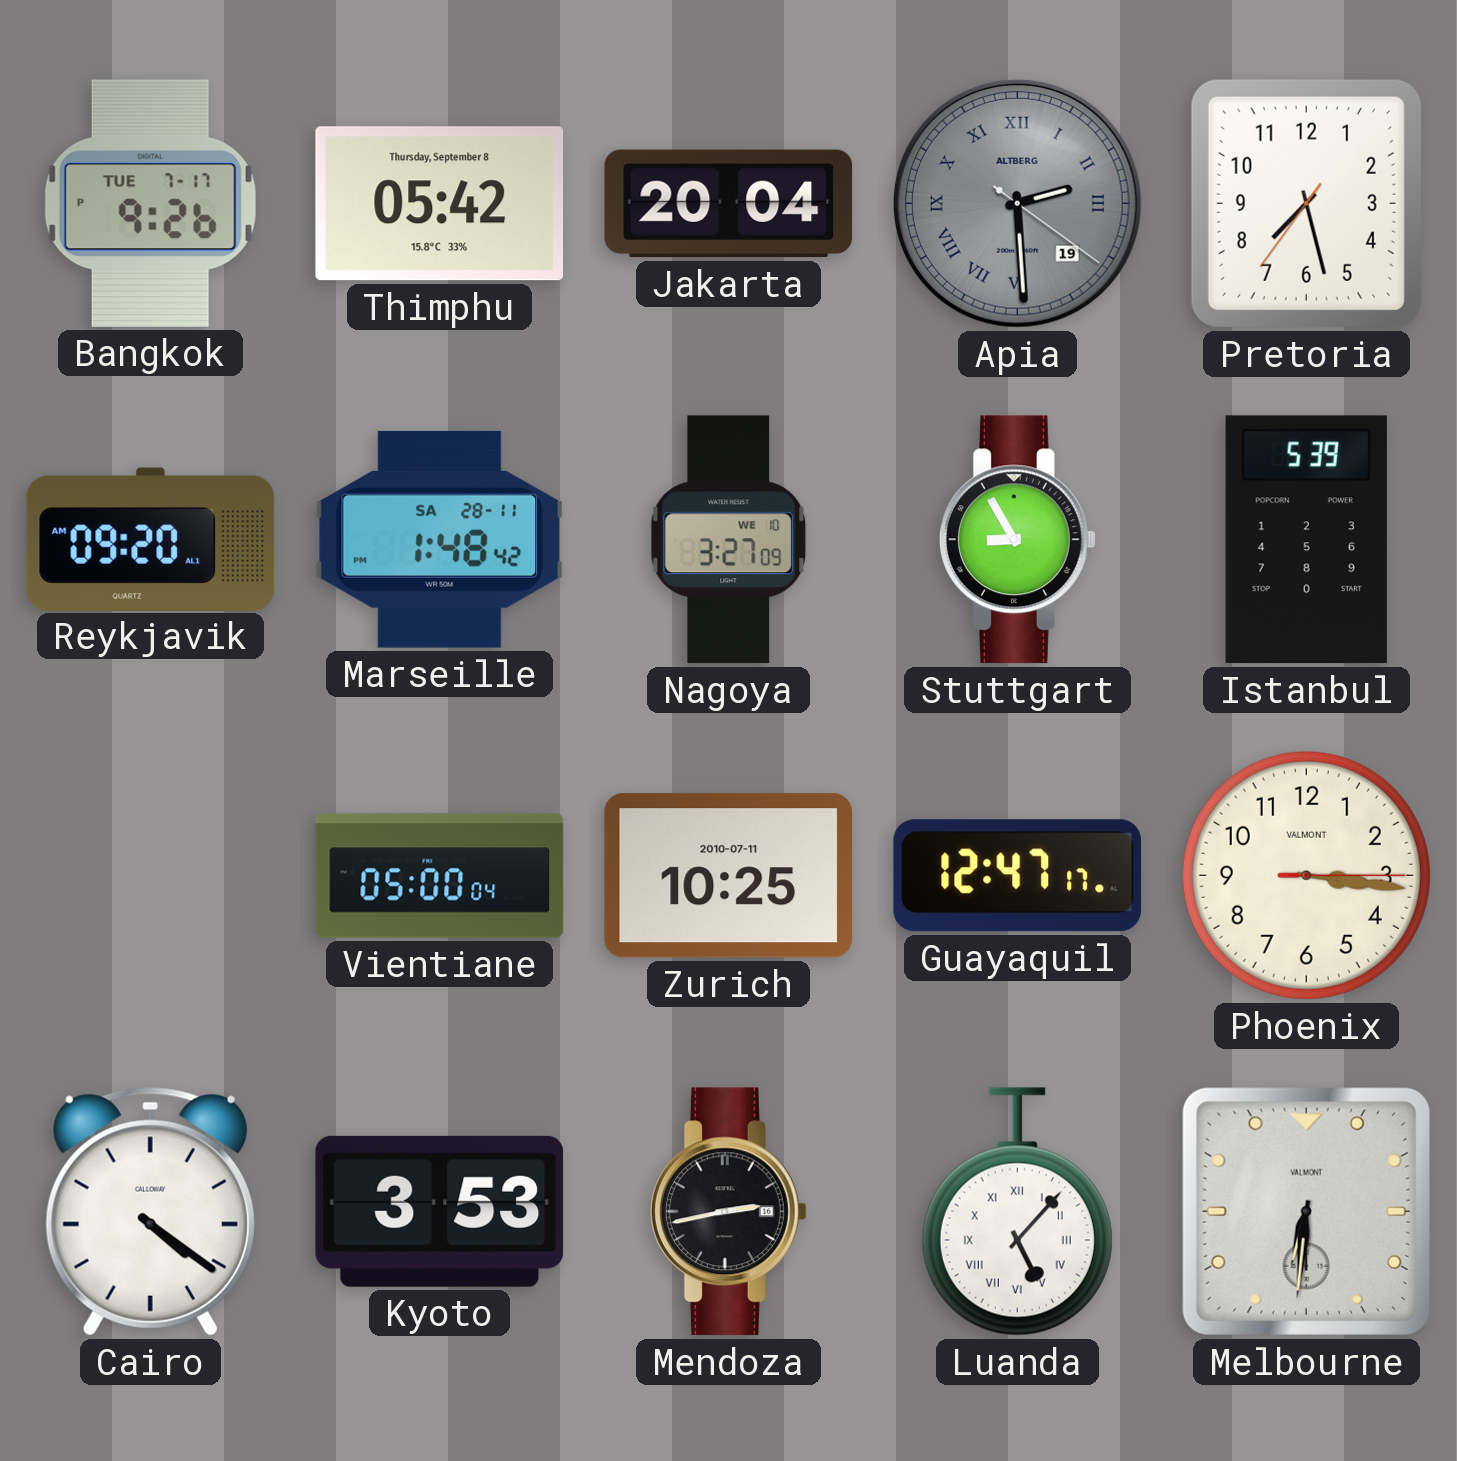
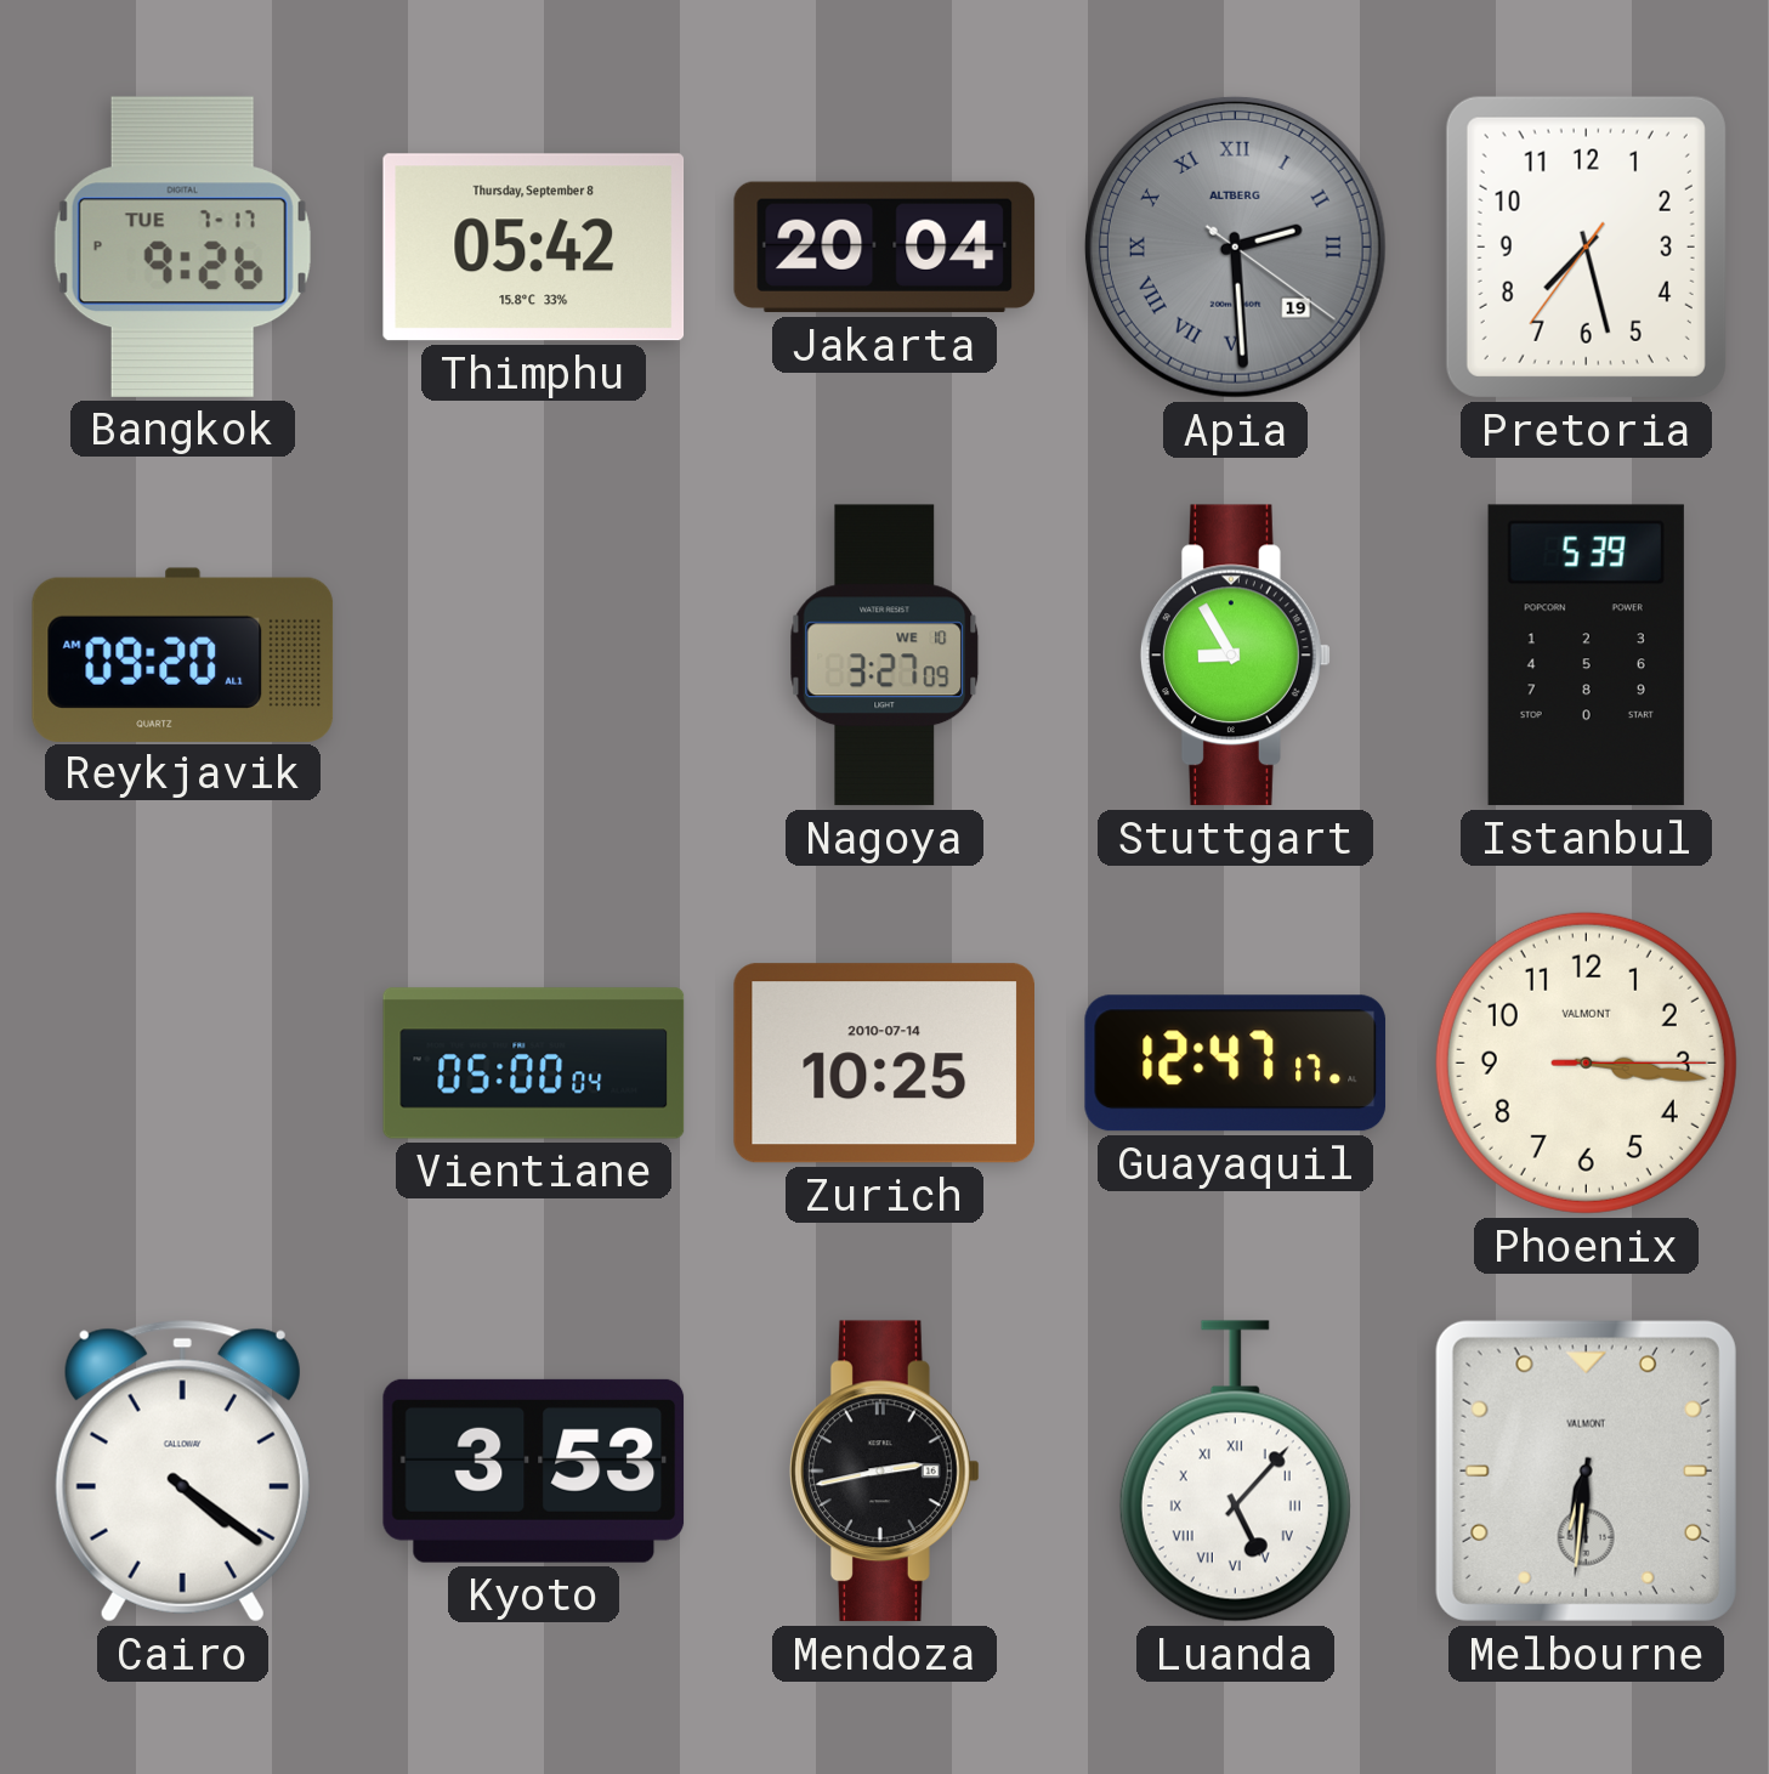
Marseille: 1:48 -> none (440, 539)
Zurich date: 2010-07-11 -> 2010-07-14 (884, 1064)
